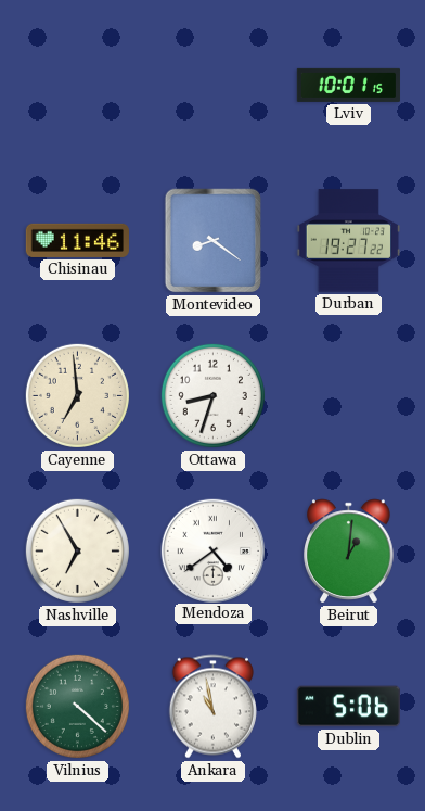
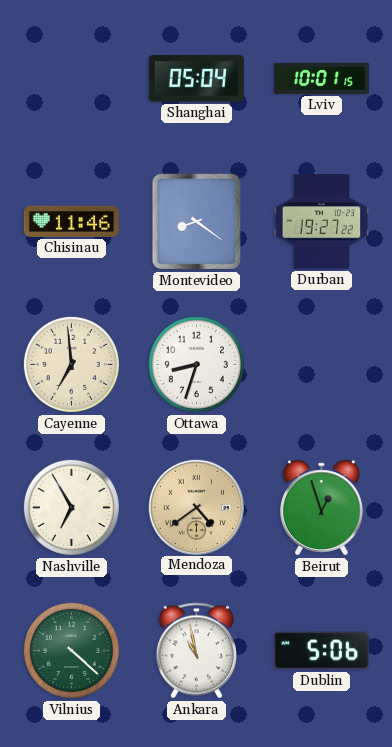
Shanghai: none -> 05:04 (196, 79)
Mendoza dial: white -> champagne (196, 507)
Beirut: 1:01 -> 12:57 (322, 508)
